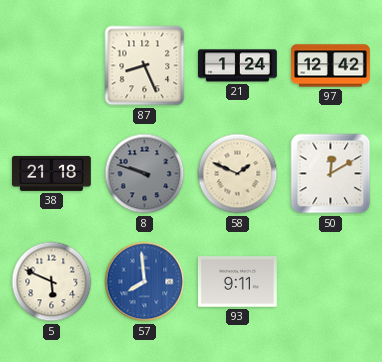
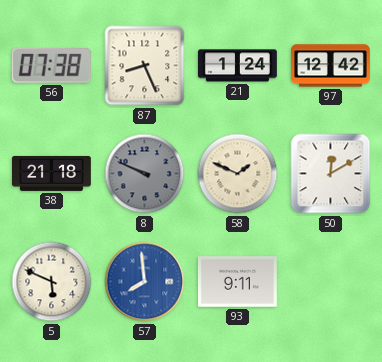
56: none -> 07:38 (51, 66)
8: 9:48 -> 9:49 (145, 174)
